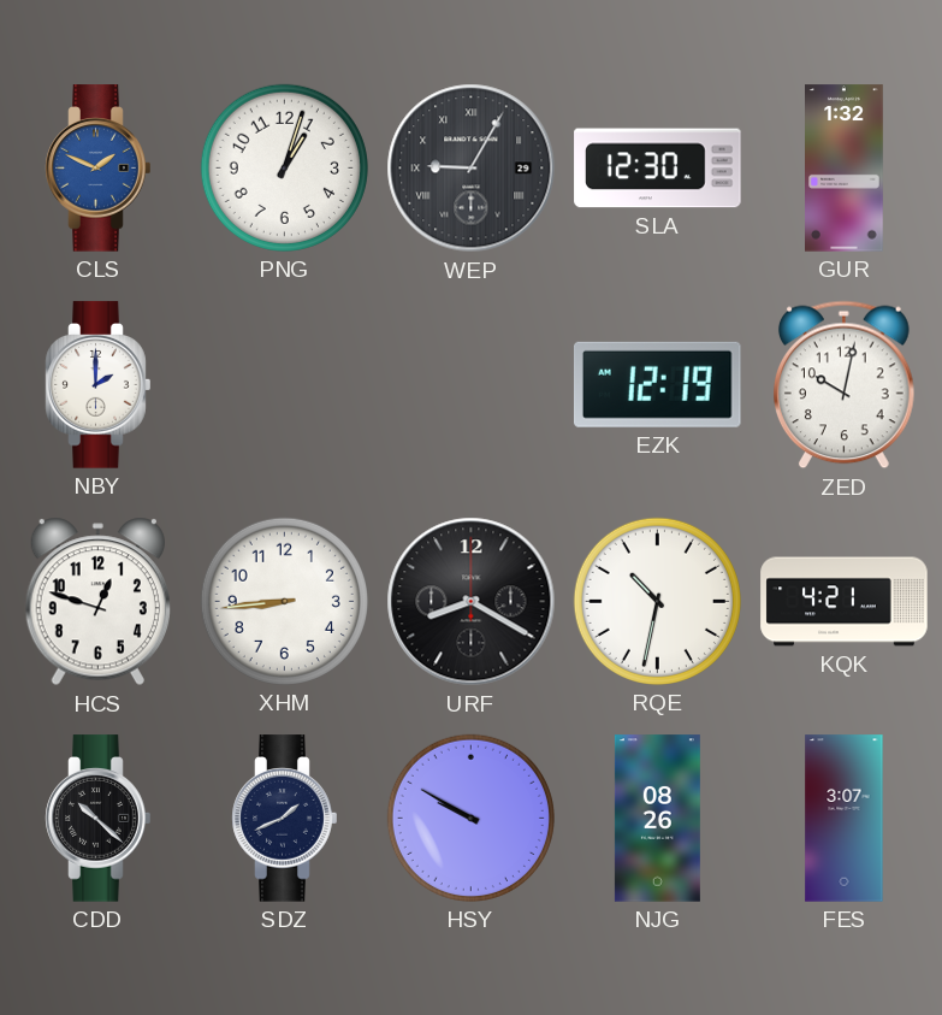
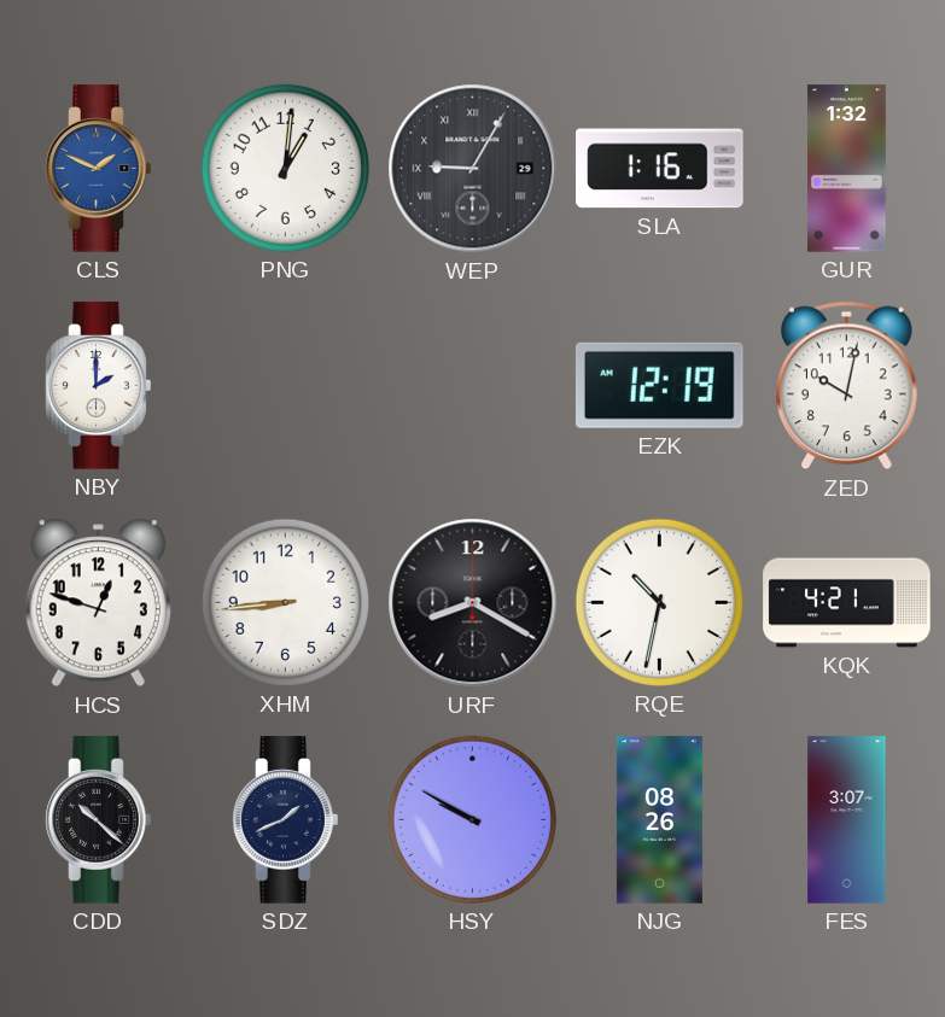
PNG: 1:03 -> 1:01 (285, 168)
SLA: 12:30 -> 1:16 (660, 169)
